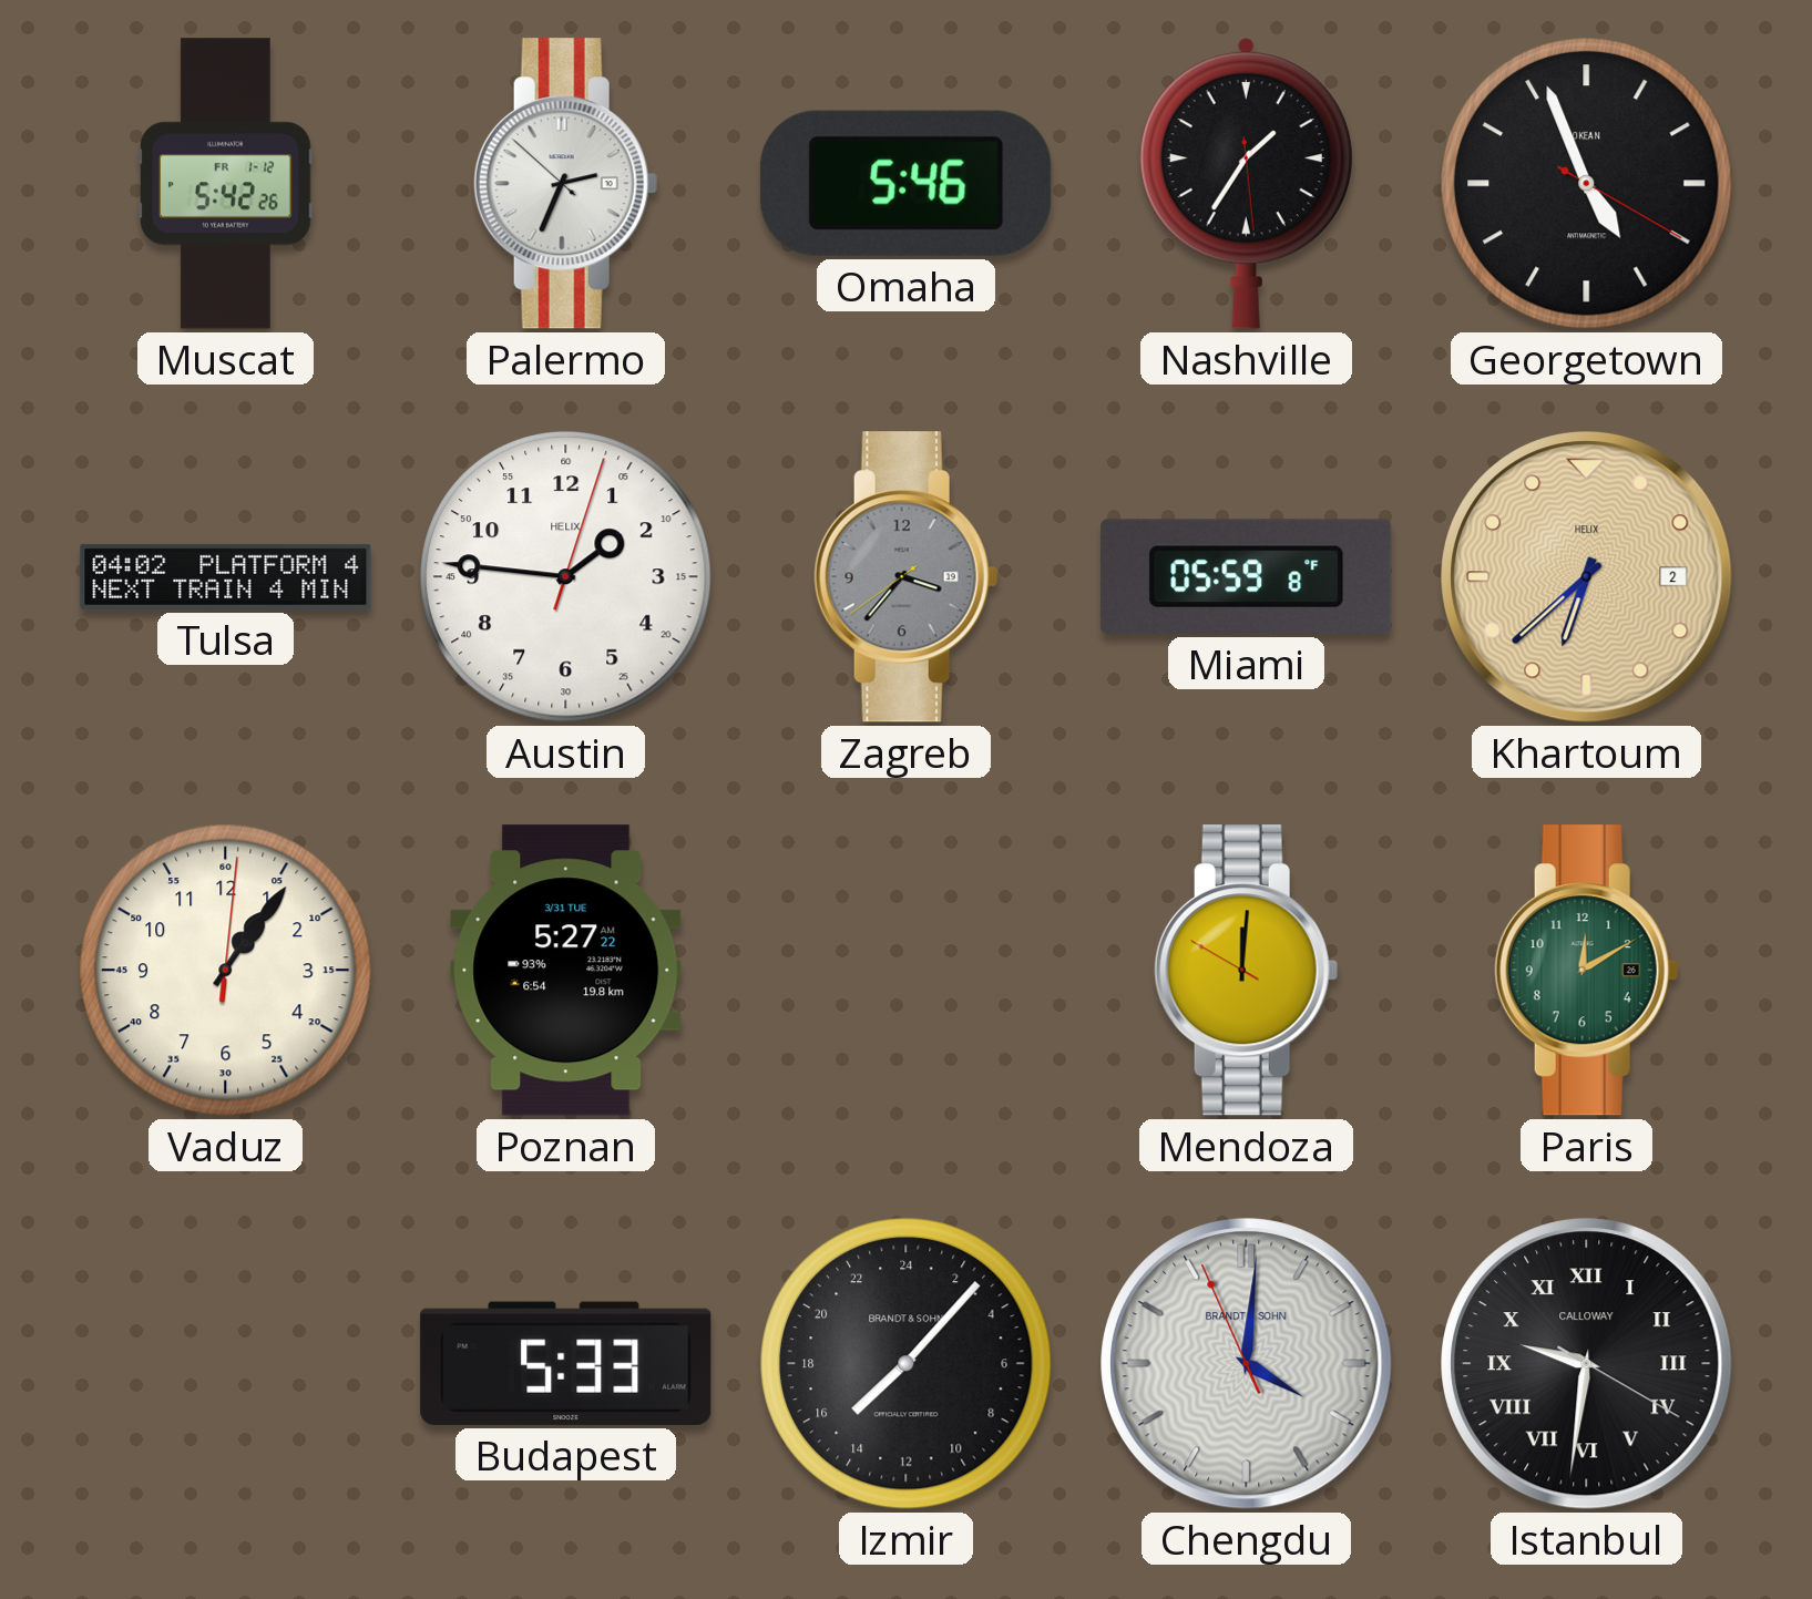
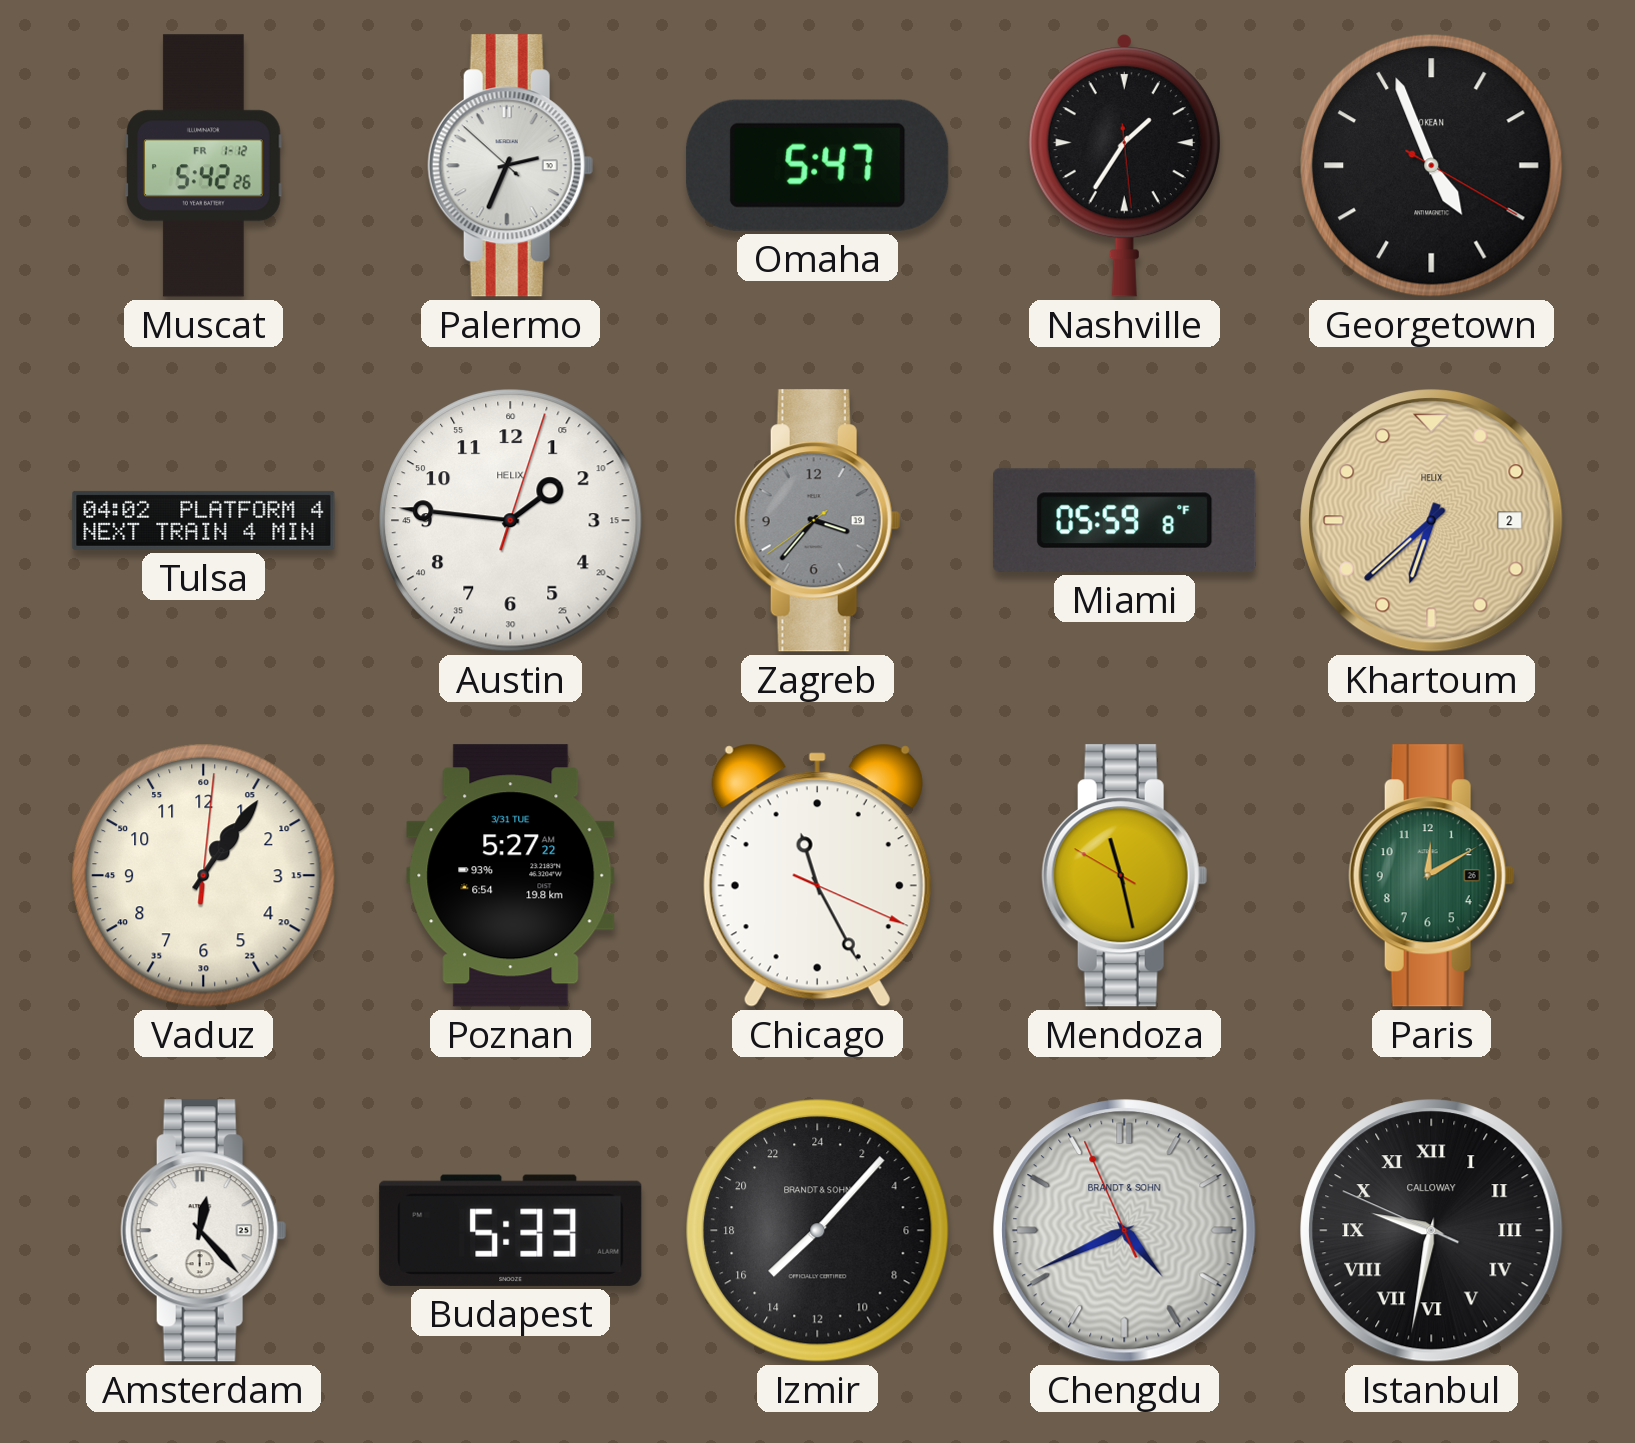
Omaha: 5:46 -> 5:47 (818, 165)
Chicago: none -> 11:25 (817, 875)
Mendoza: 12:00 -> 11:27 (1124, 876)
Amsterdam: none -> 12:23 (203, 1231)
Chengdu: 4:00 -> 4:40 (1125, 1231)
Istanbul: 9:31:20 -> 9:31:49 (1432, 1231)
